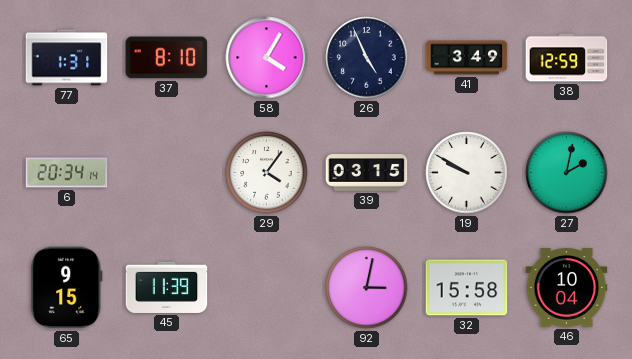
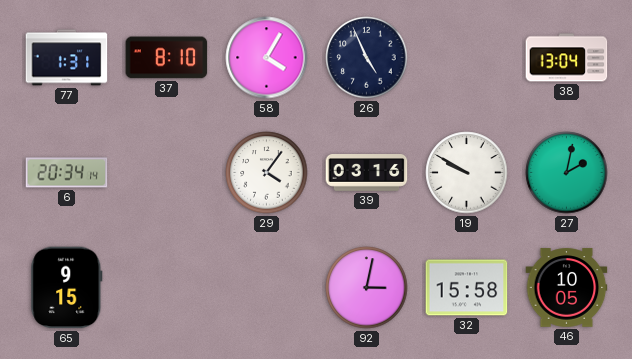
41: 3:49 -> none (467, 58)
38: 12:59 -> 13:04 (567, 58)
39: 03:15 -> 03:16 (367, 173)
45: 11:39 -> none (167, 287)
46: 10:04 -> 10:05 (567, 288)
